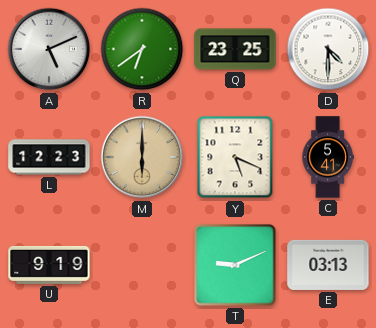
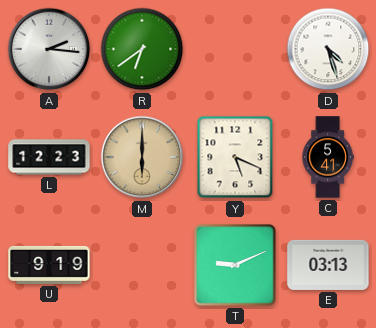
A: 5:11 -> 2:16 (49, 49)
Q: 23:25 -> none (235, 49)
D: 4:30 -> 4:27 (328, 49)
